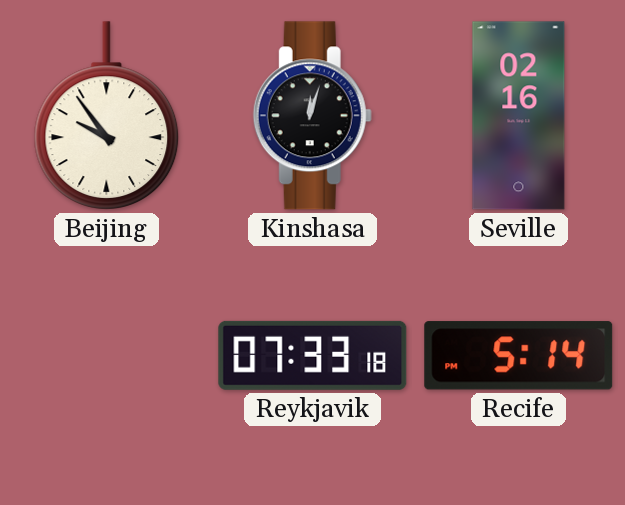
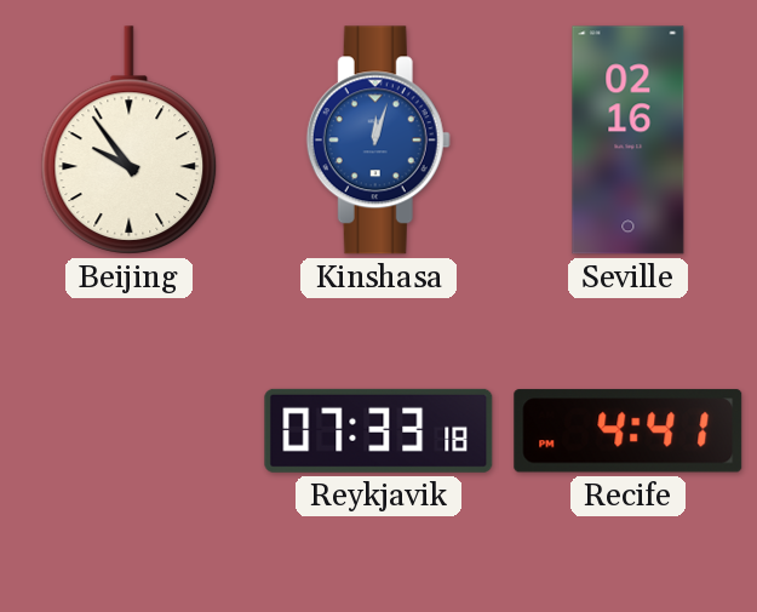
Kinshasa dial: black -> blue (378, 141)
Recife: 5:14 -> 4:41 (629, 431)
